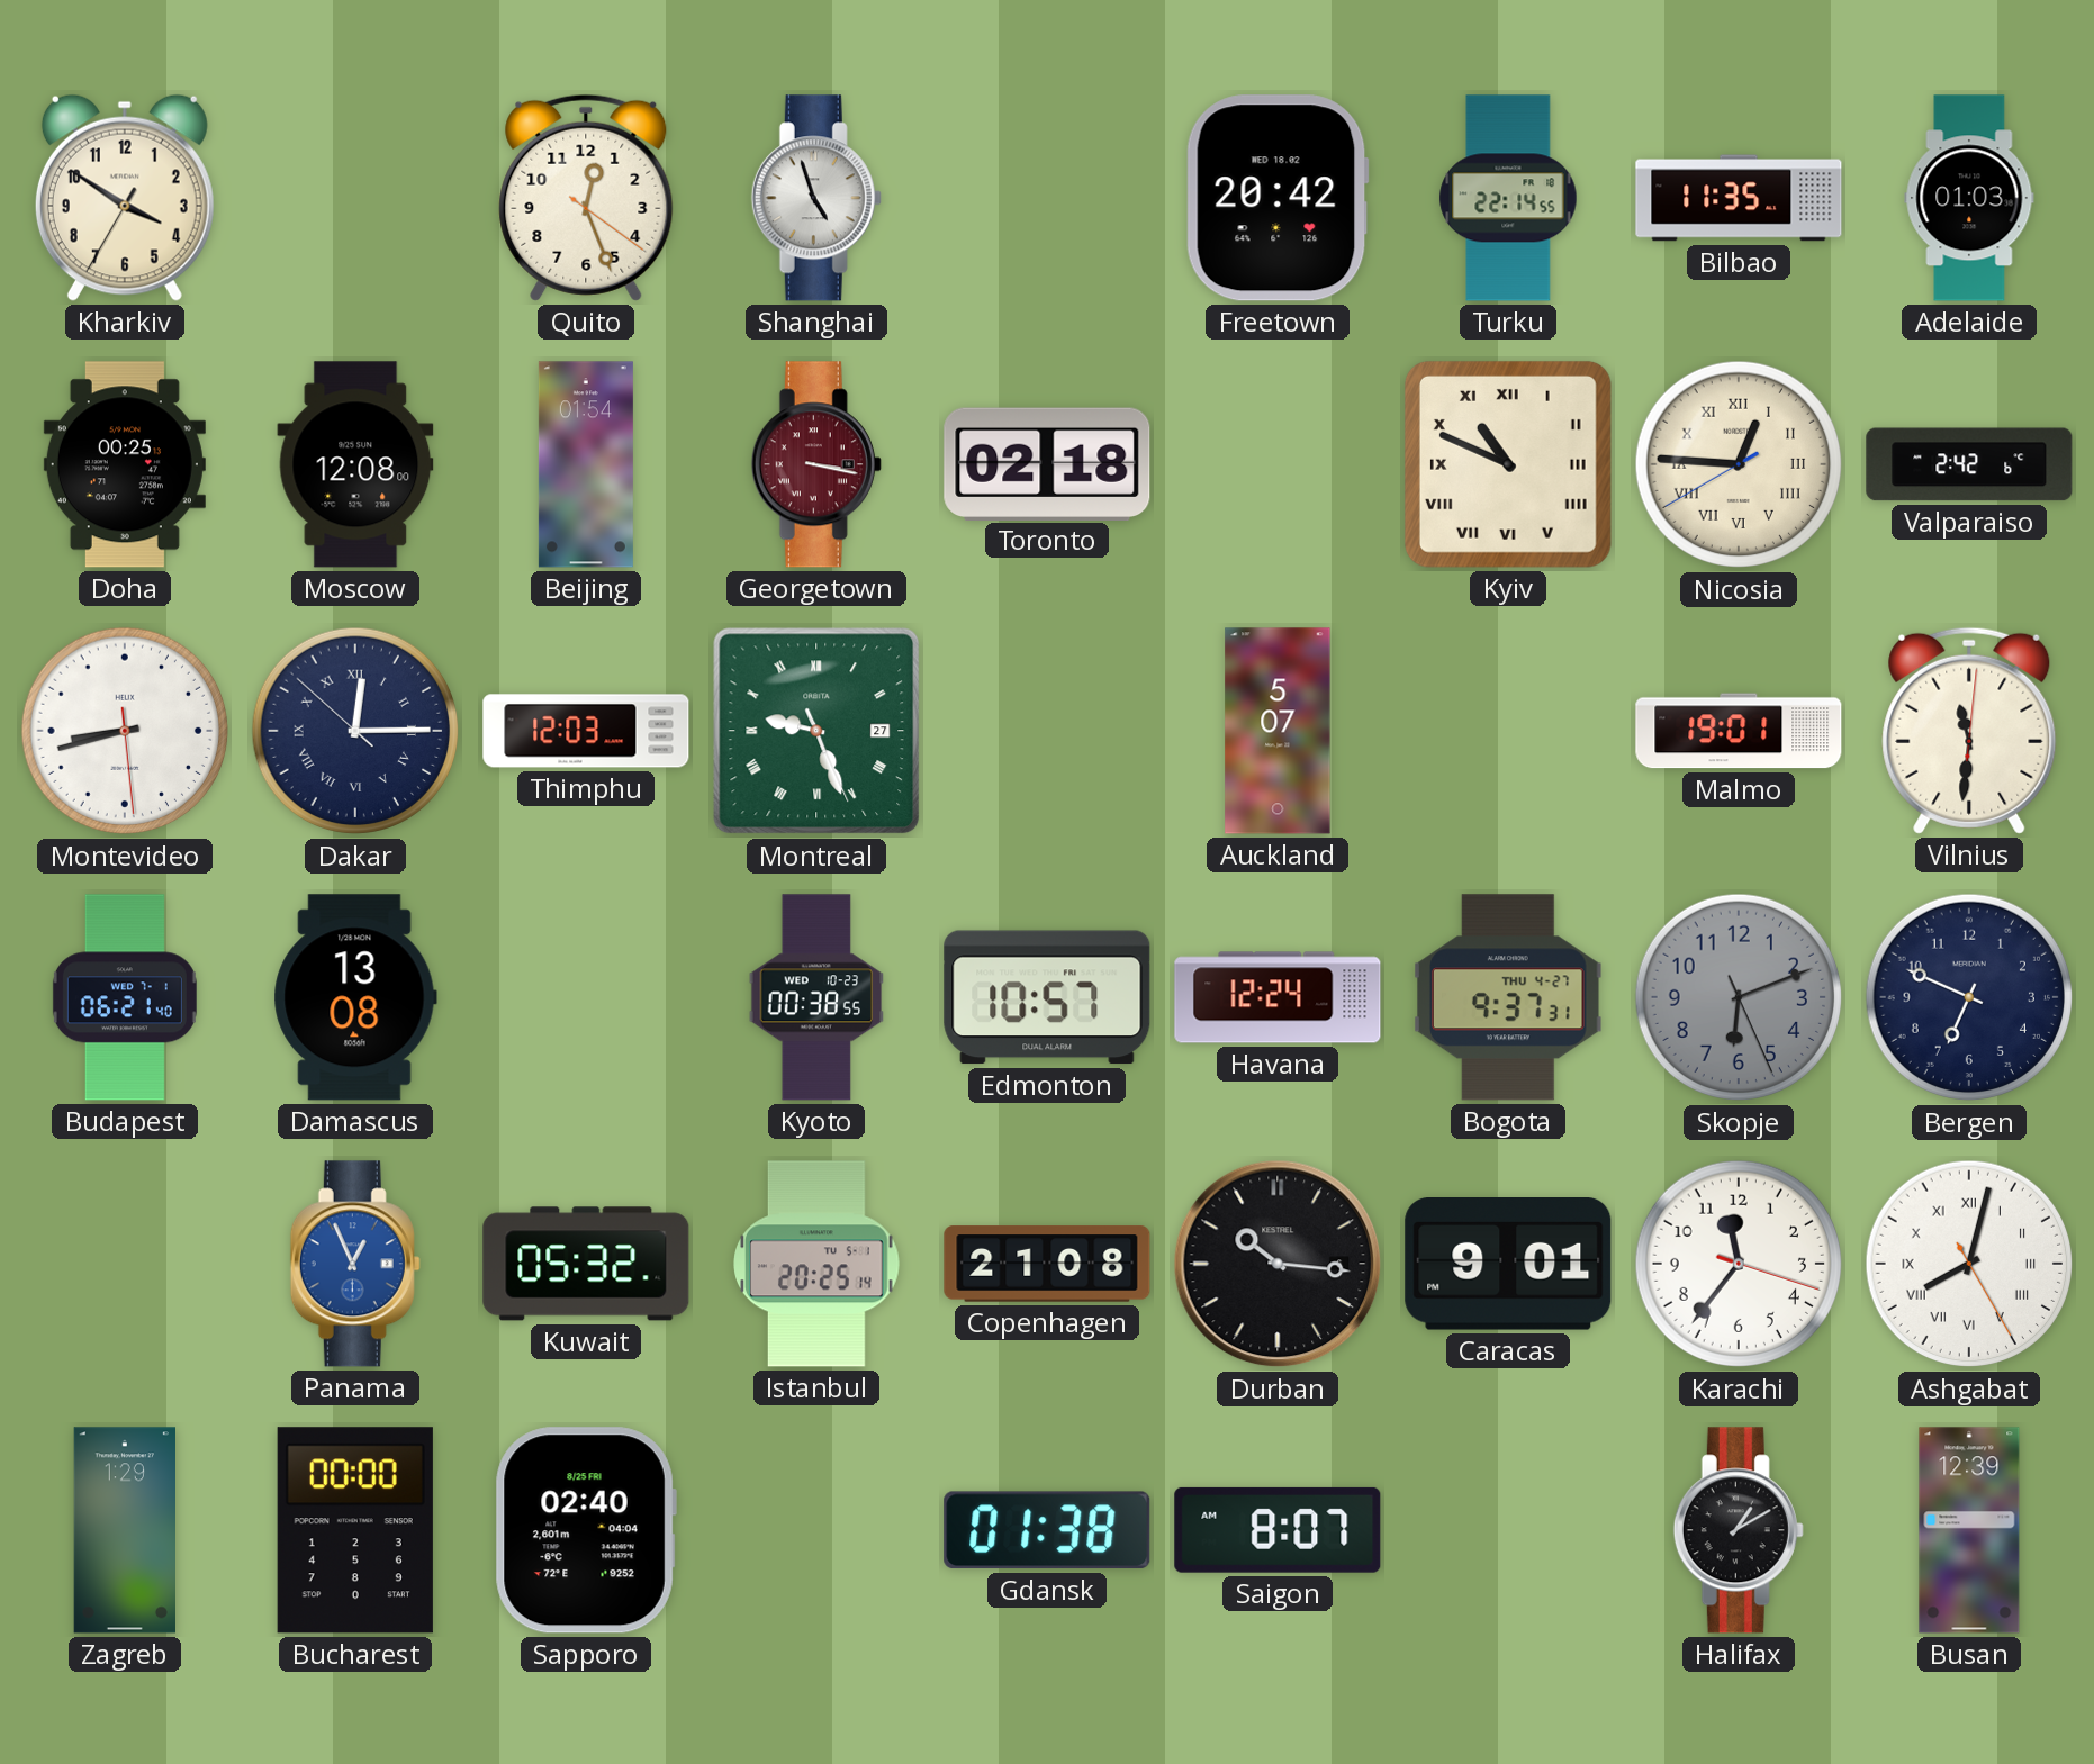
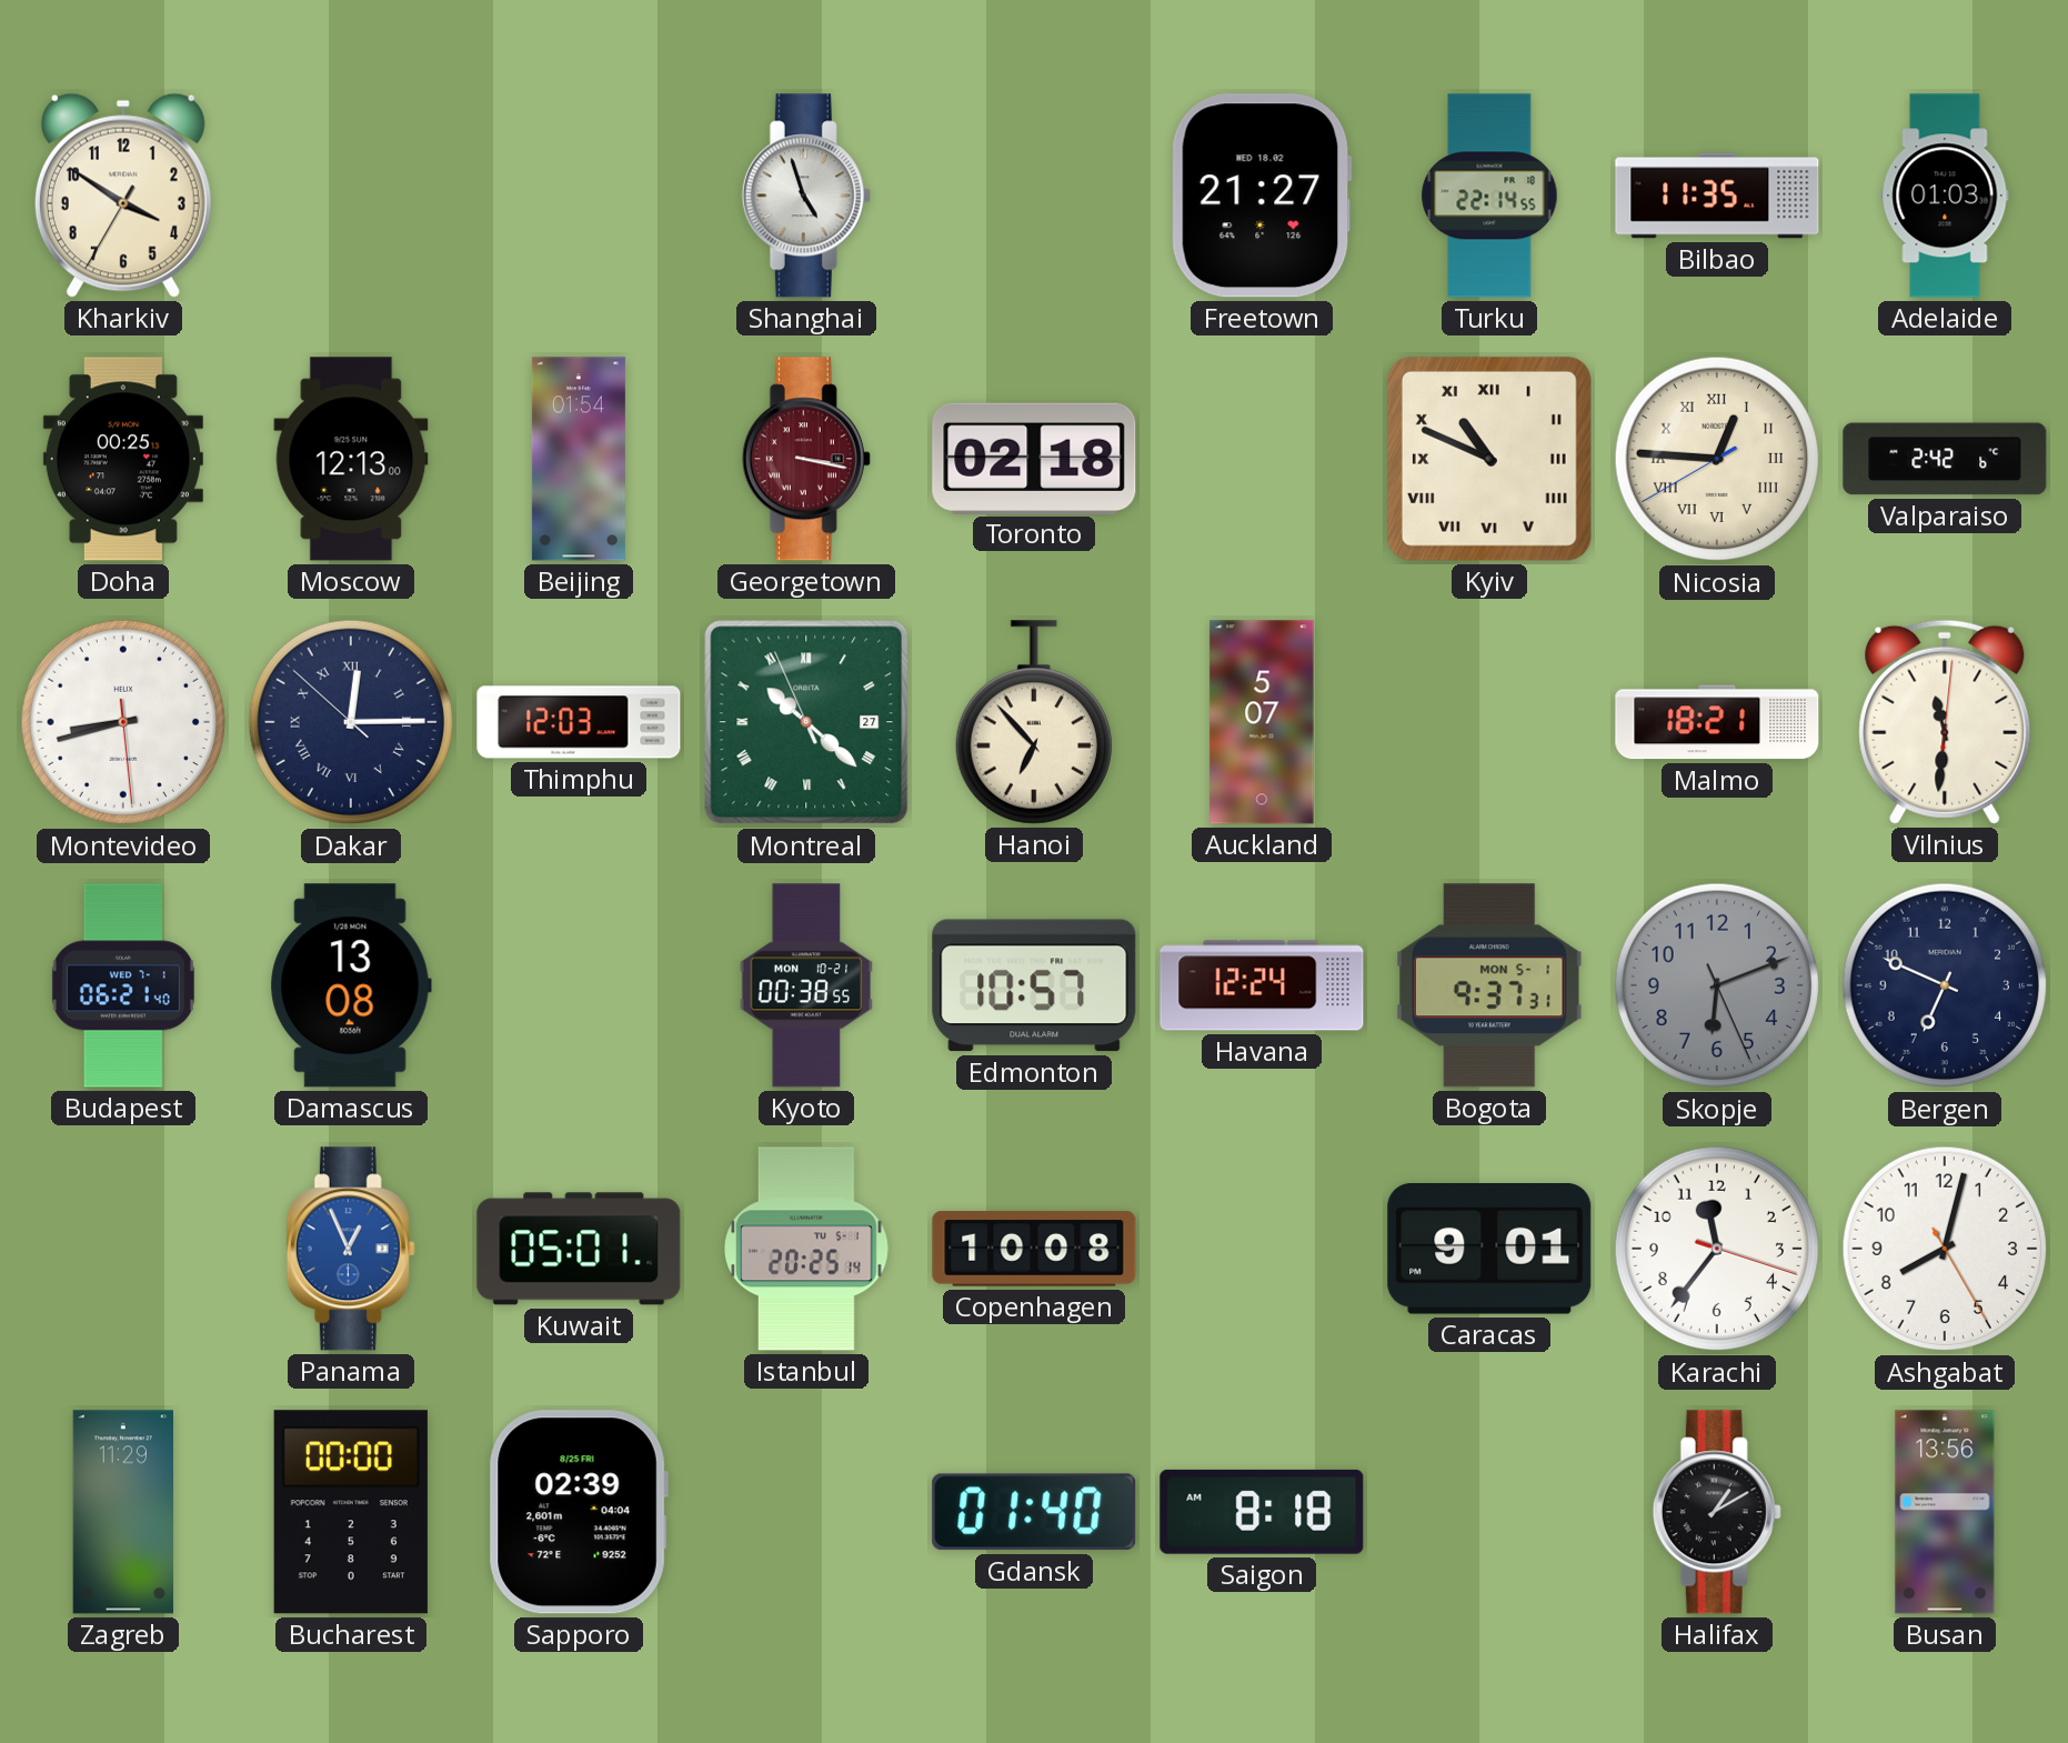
Quito: 12:26 -> none (586, 198)
Freetown: 20:42 -> 21:27 (1262, 196)
Moscow: 12:08 -> 12:13 (351, 459)
Montreal: 9:26 -> 10:21 (806, 722)
Hanoi: none -> 6:53 (1034, 722)
Malmo: 19:01 -> 18:21 (1717, 722)
Kyoto date: WED 10-23 -> MON 10-21 (806, 985)
Bogota date: THU 4-27 -> MON 5-1 (1489, 985)
Kuwait: 05:32 -> 05:01 (579, 1249)
Copenhagen: 21:08 -> 10:08 (1034, 1249)
Durban: 10:16 -> none (1278, 1264)
Ashgabat numerals: Roman -> Arabic (1945, 1249)
Zagreb: 1:29 -> 11:29 (122, 1512)
Sapporo: 02:40 -> 02:39 (579, 1512)
Gdansk: 01:38 -> 01:40 (1034, 1512)
Saigon: 8:07 -> 8:18 (1262, 1512)
Busan: 12:39 -> 13:56 (1945, 1512)
